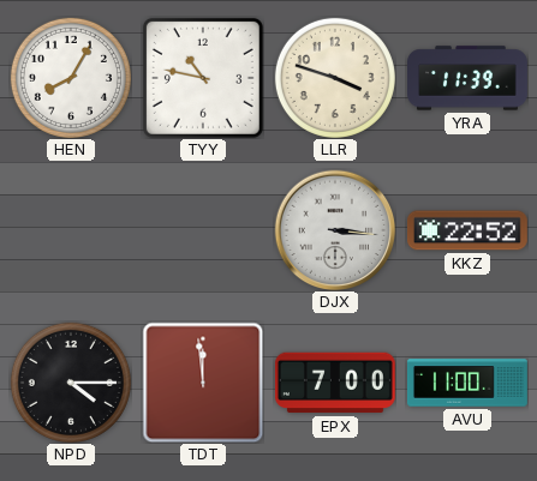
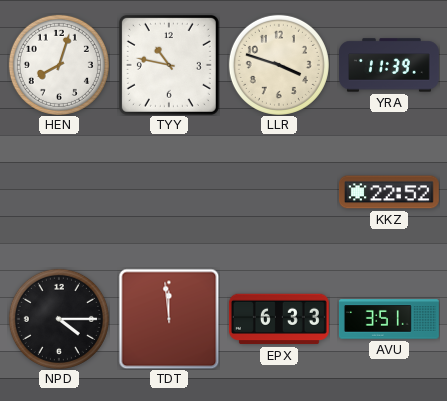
HEN: 8:05 -> 8:03 (59, 65)
DJX: 3:16 -> none (335, 230)
EPX: 7:00 -> 6:33 (279, 319)
AVU: 11:00 -> 3:51 (389, 319)
